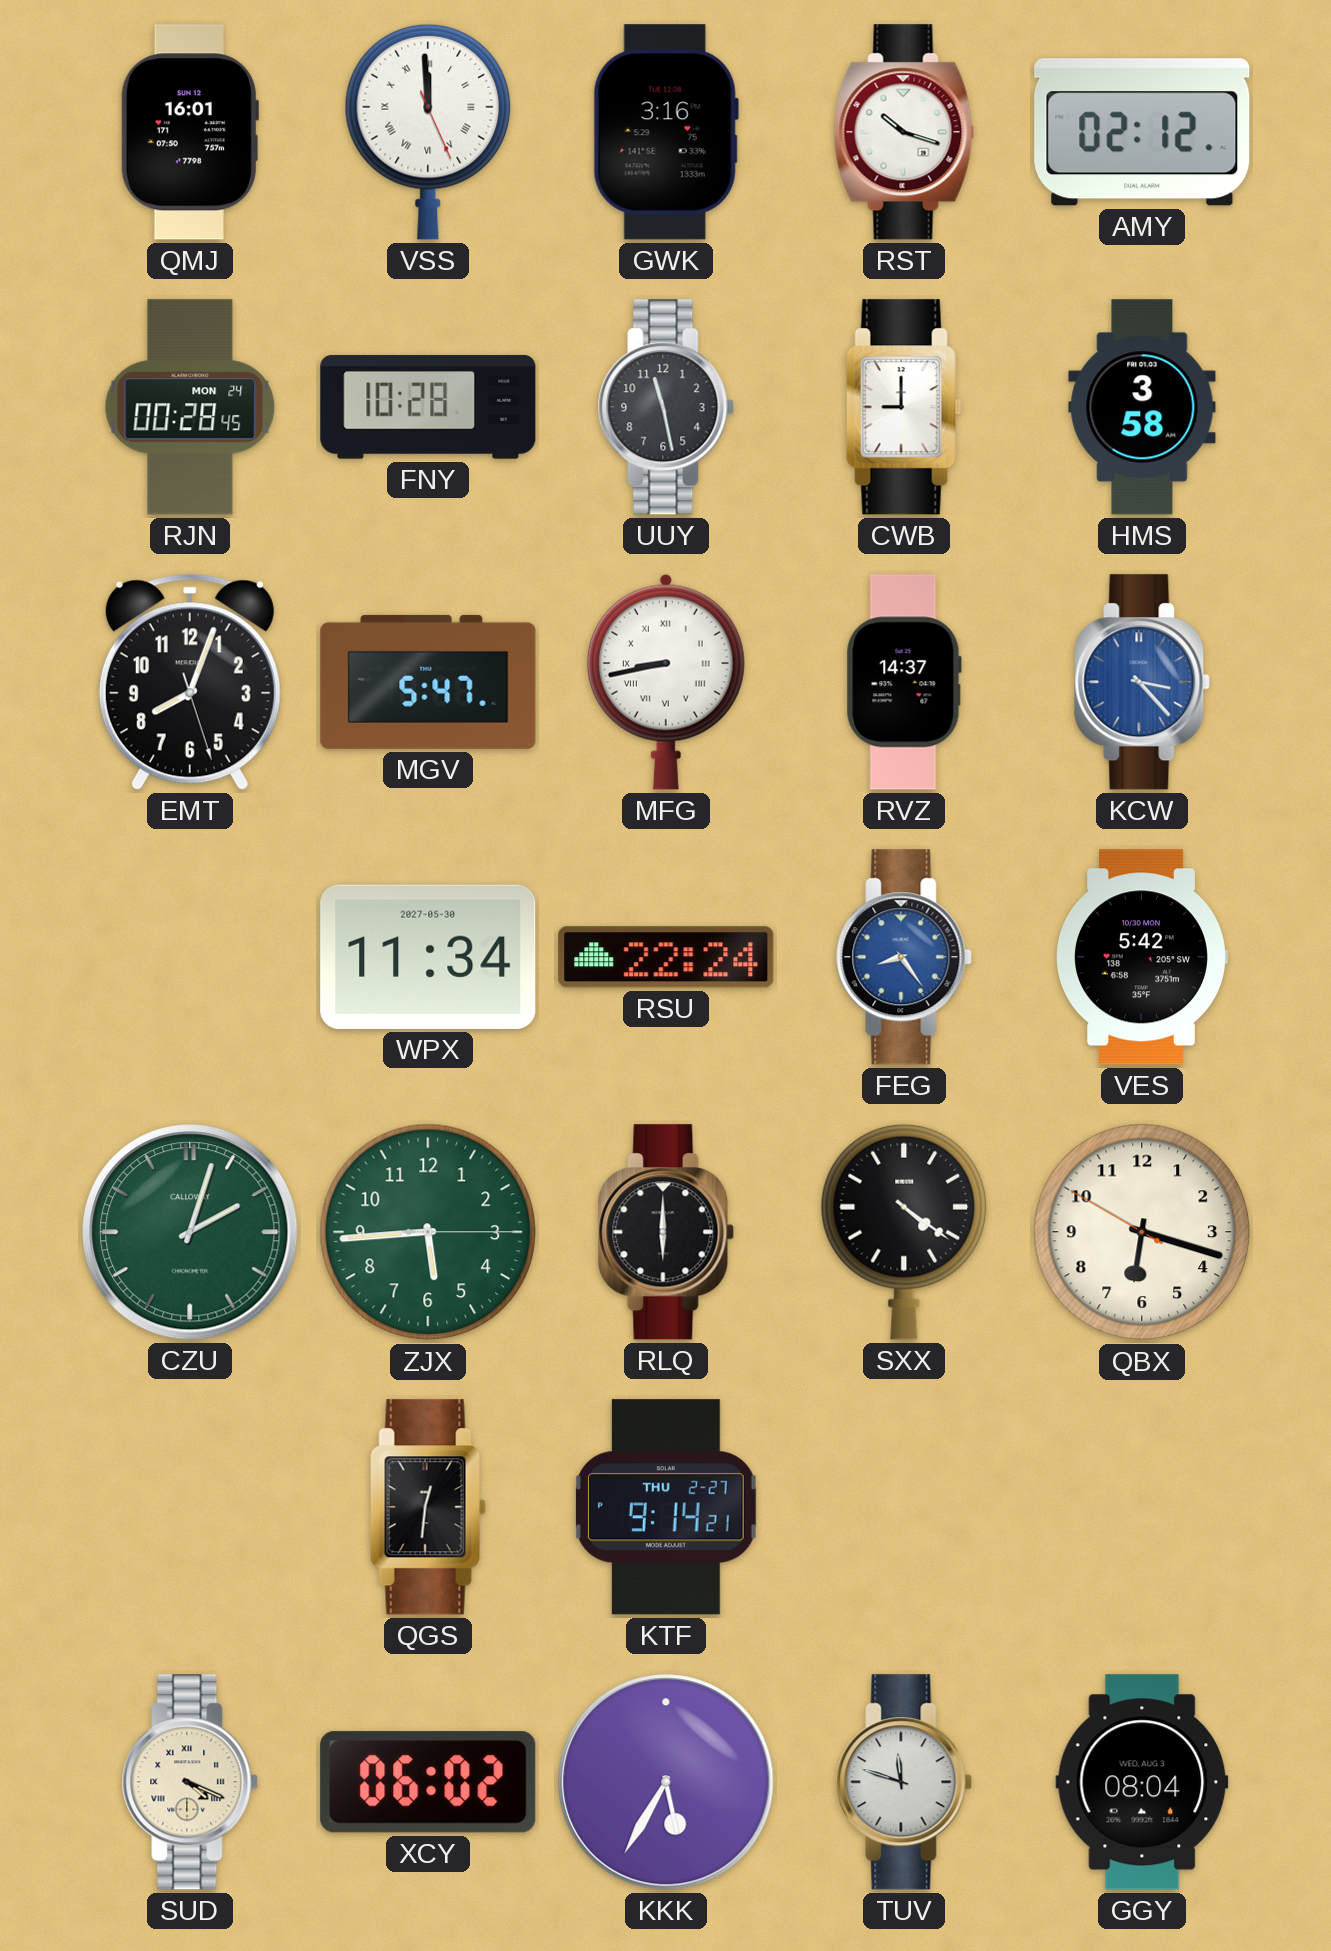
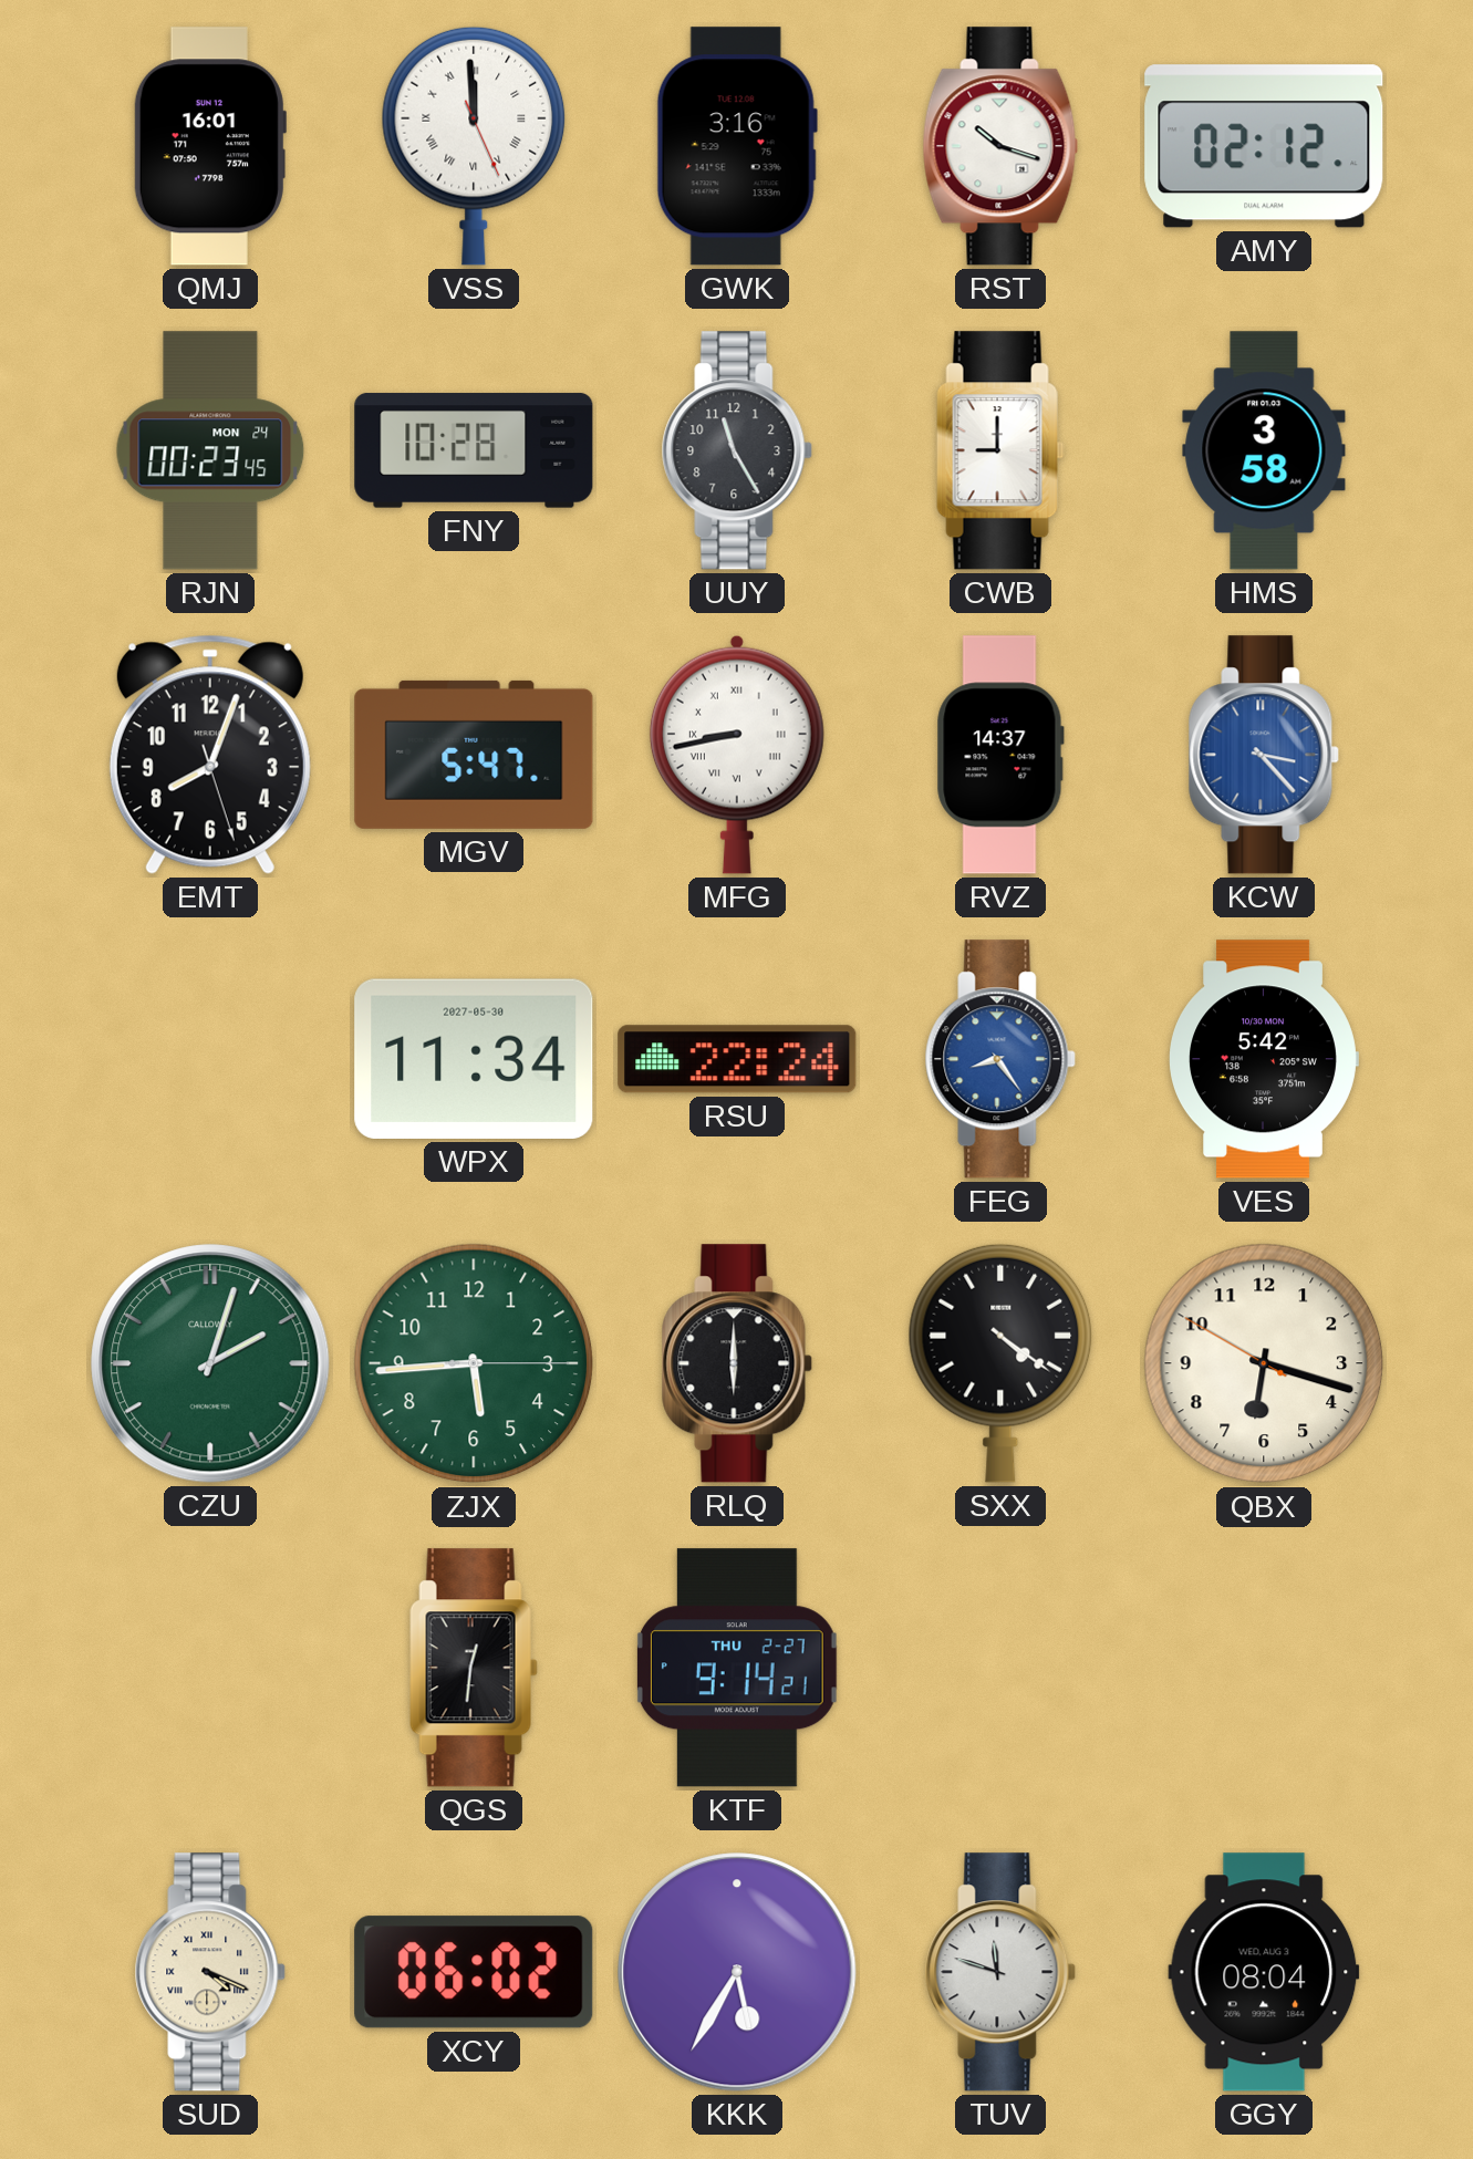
RJN: 00:28 -> 00:23 (210, 450)
UUY: 11:28 -> 11:25 (737, 450)
